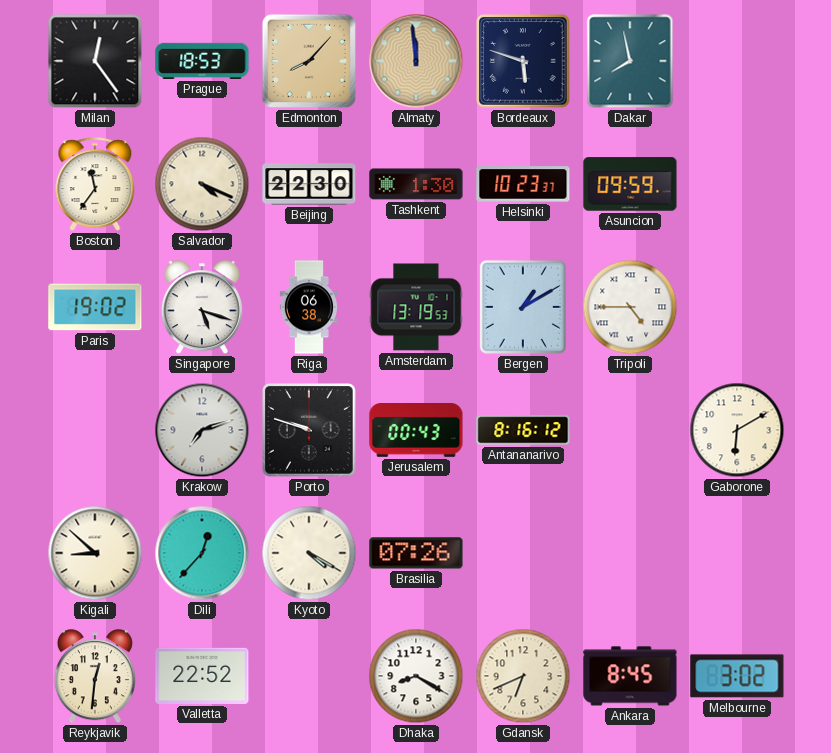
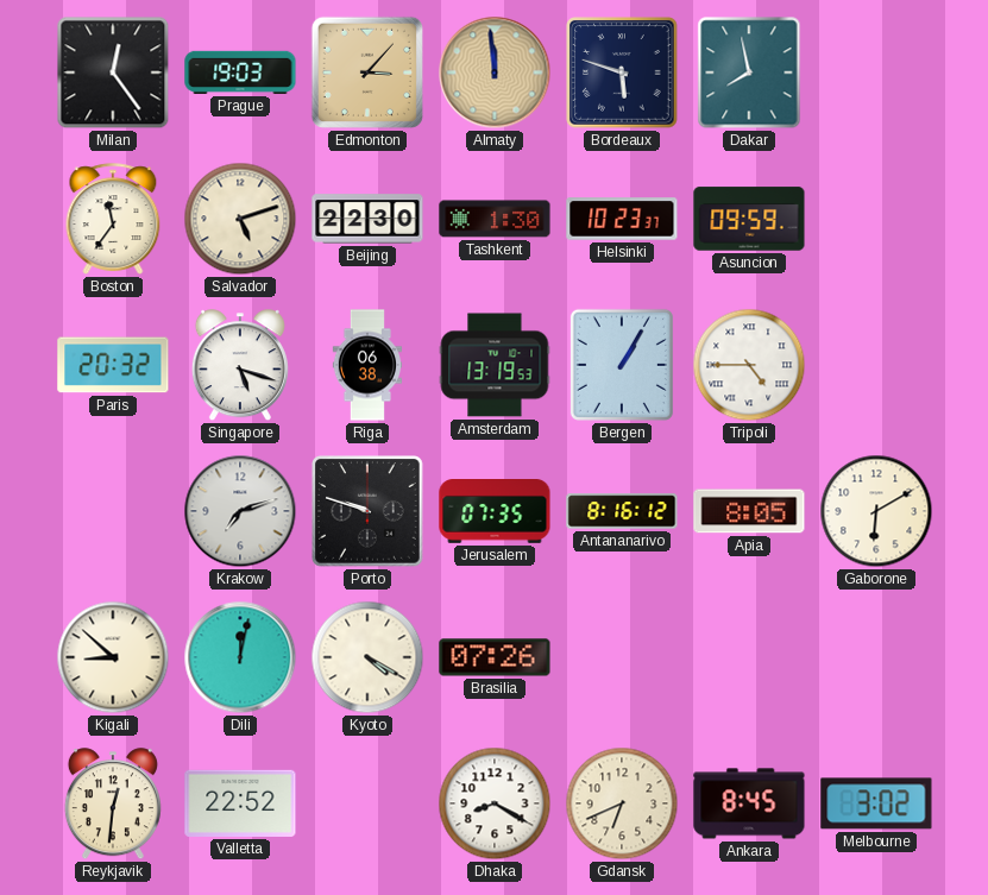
Prague: 18:53 -> 19:03 (240, 73)
Edmonton: 8:07 -> 3:07 (367, 73)
Salvador: 4:19 -> 5:12 (240, 219)
Paris: 19:02 -> 20:32 (113, 365)
Bergen: 1:10 -> 1:05 (622, 365)
Jerusalem: 00:43 -> 07:35 (495, 512)
Apia: none -> 8:05 (749, 511)
Dili: 12:37 -> 12:02 (240, 657)
